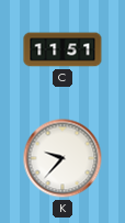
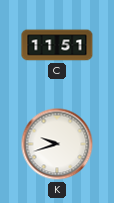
K: 9:37 -> 9:42 (57, 144)
